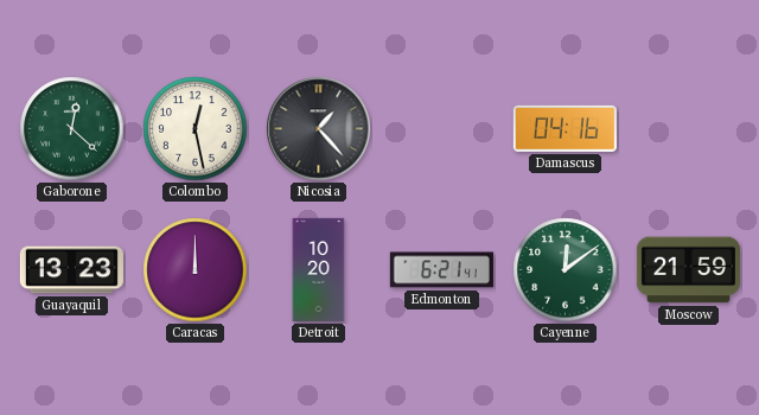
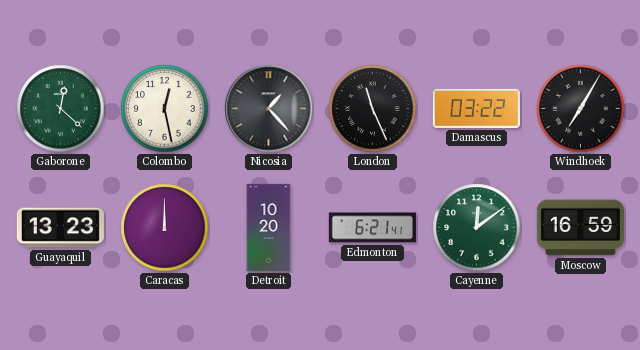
London: none -> 11:26 (373, 109)
Damascus: 04:16 -> 03:22 (476, 108)
Windhoek: none -> 7:05 (581, 109)
Moscow: 21:59 -> 16:59 (580, 228)
